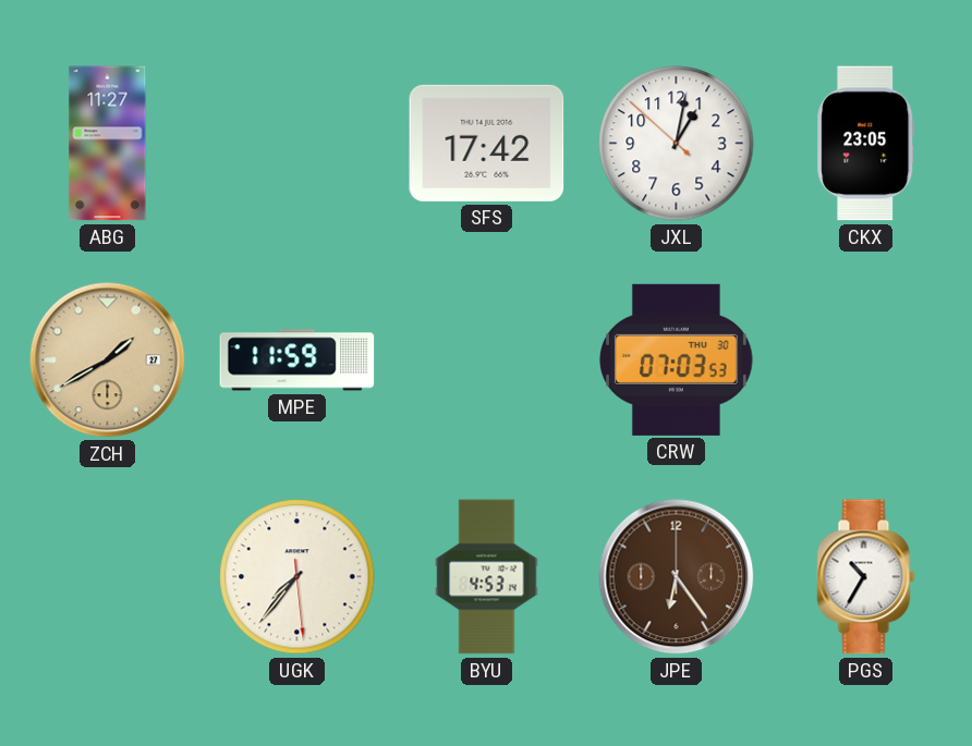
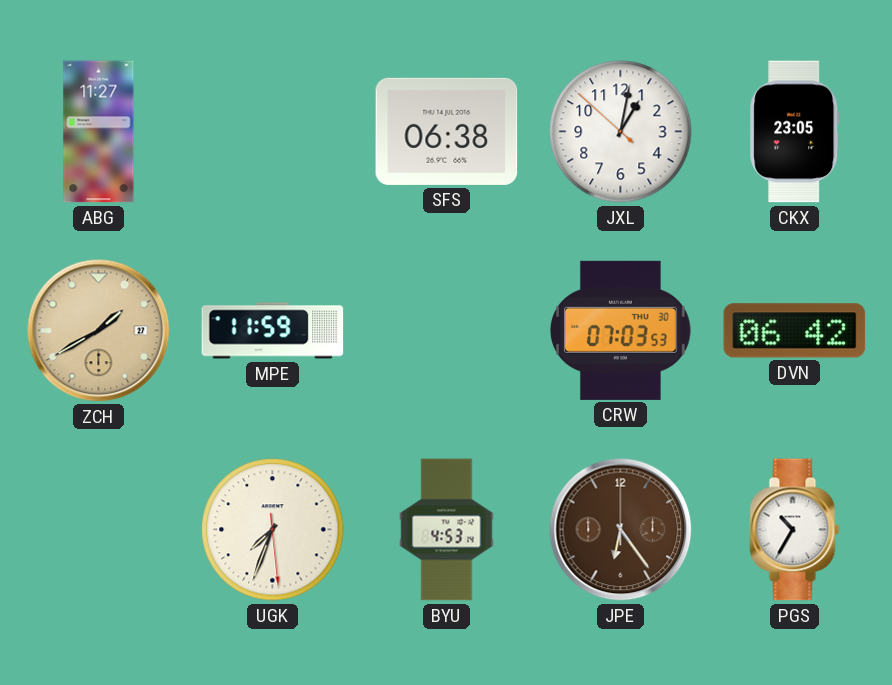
SFS: 17:42 -> 06:38 (447, 131)
DVN: none -> 06:42 (795, 331)
UGK: 7:36 -> 7:33 (273, 530)
